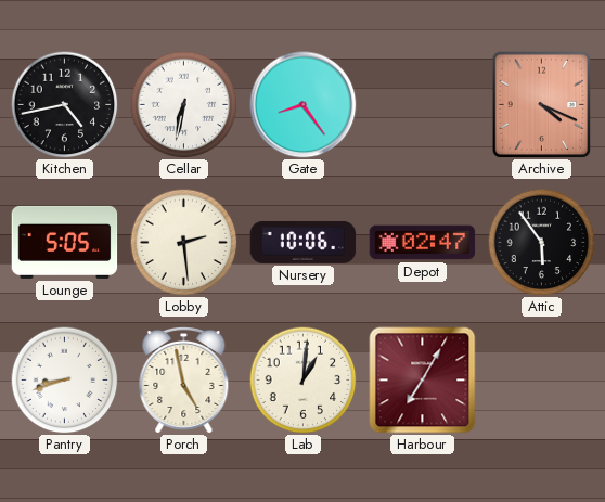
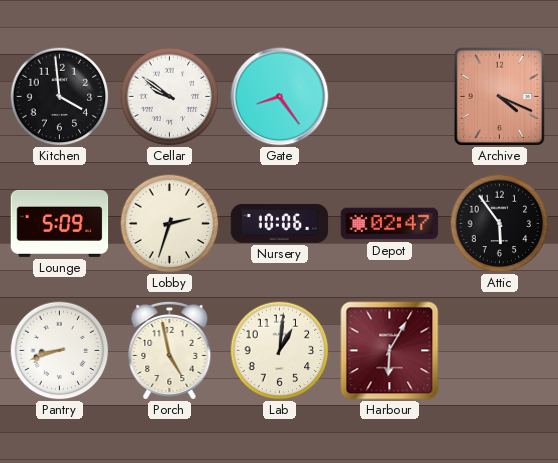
Kitchen: 4:43 -> 3:59 (60, 97)
Cellar: 6:32 -> 9:51 (170, 97)
Lounge: 5:05 -> 5:09 (60, 223)
Lobby: 2:29 -> 2:33 (170, 224)
Harbour: 7:05 -> 6:05 (390, 351)
